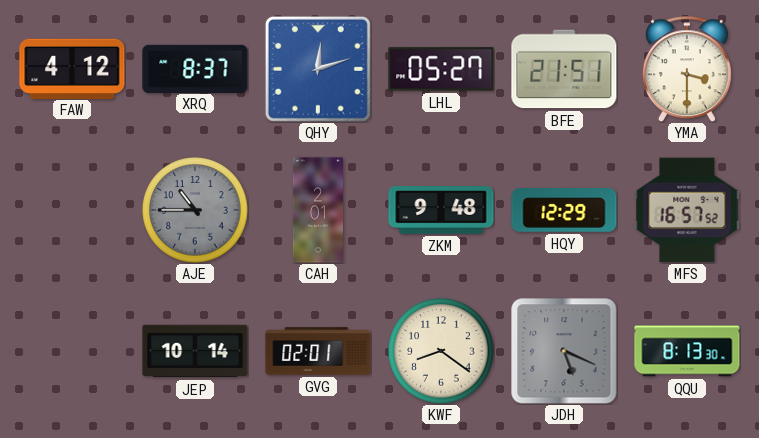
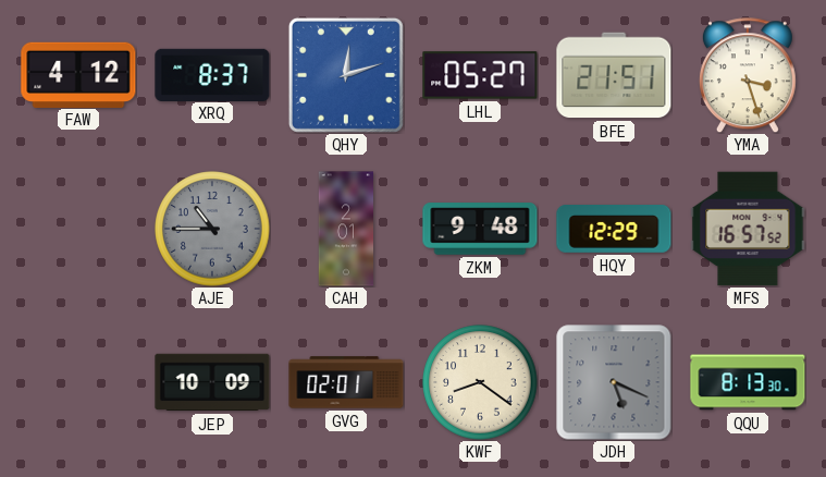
YMA: 3:30 -> 3:27 (748, 75)
JEP: 10:14 -> 10:09 (212, 382)
